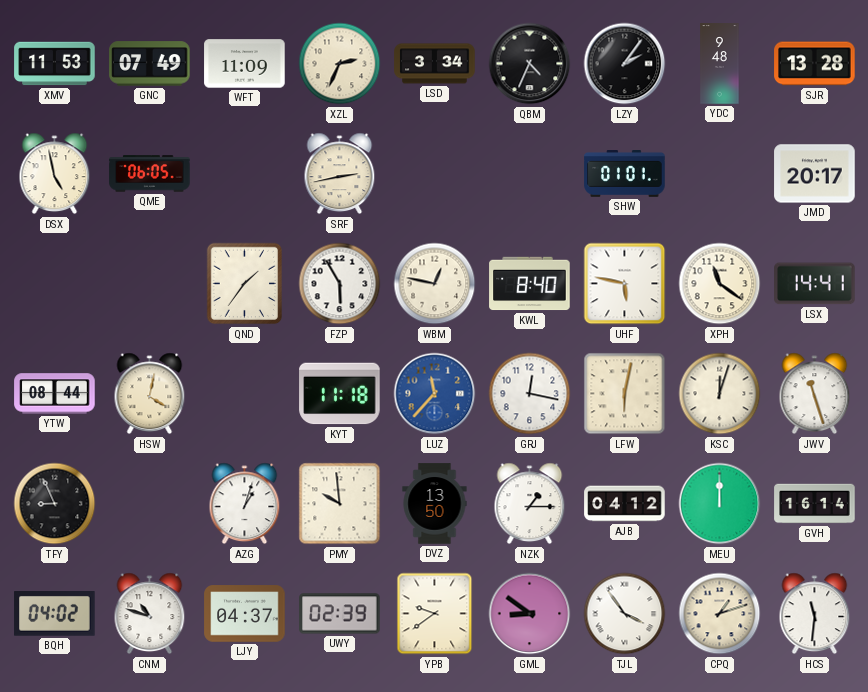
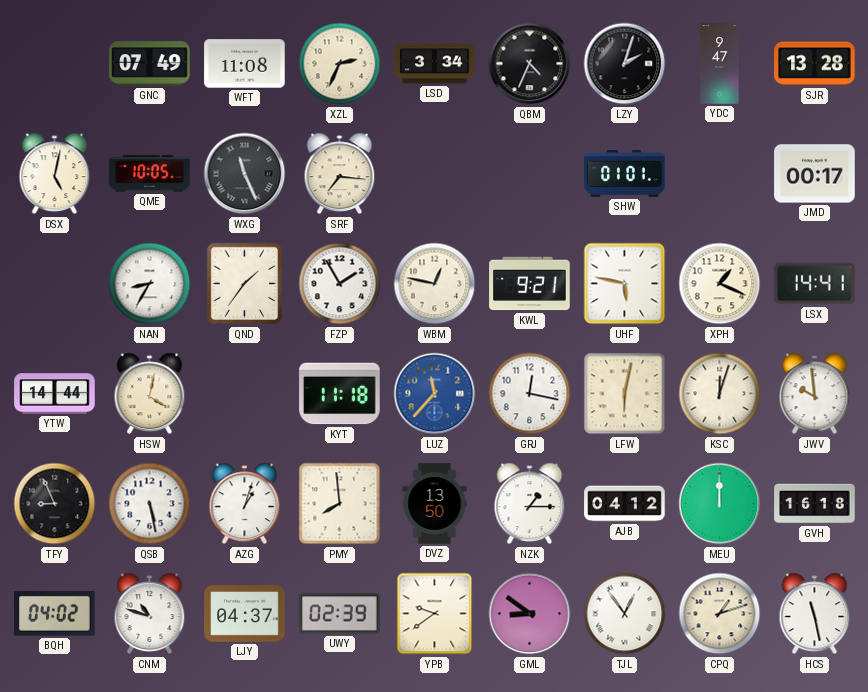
XMV: 11:53 -> none (55, 64)
WFT: 11:09 -> 11:08 (245, 64)
LZY: 2:06 -> 2:03 (625, 64)
YDC: 9:48 -> 9:47 (720, 64)
DSX: 4:58 -> 5:02 (55, 174)
QME: 06:05 -> 10:05 (150, 174)
WXG: none -> 11:26 (245, 174)
SRF: 2:43 -> 7:16 (340, 174)
JMD: 20:17 -> 00:17 (815, 174)
NAN: none -> 8:35 (150, 284)
FZP: 5:55 -> 1:55 (340, 284)
KWL: 8:40 -> 9:21 (530, 284)
XPH: 11:21 -> 1:19 (720, 284)
YTW: 08:44 -> 14:44 (55, 394)
JWV: 11:27 -> 9:59 (815, 394)
QSB: none -> 5:28 (150, 504)
PMY: 9:59 -> 7:59 (340, 504)
GVH: 16:14 -> 16:18 (815, 504)
TJL: 3:54 -> 12:54 (625, 614)
HCS: 11:31 -> 11:28 (815, 614)
